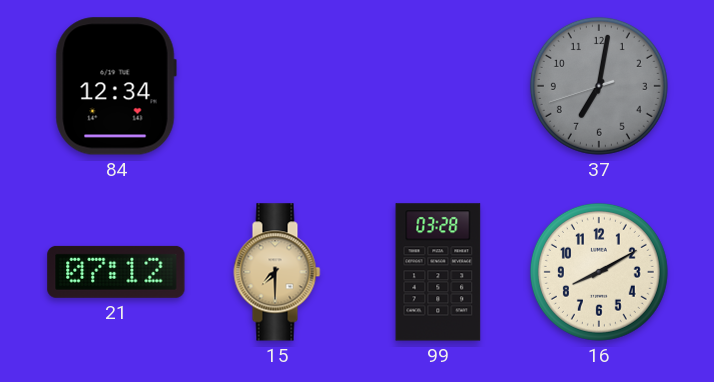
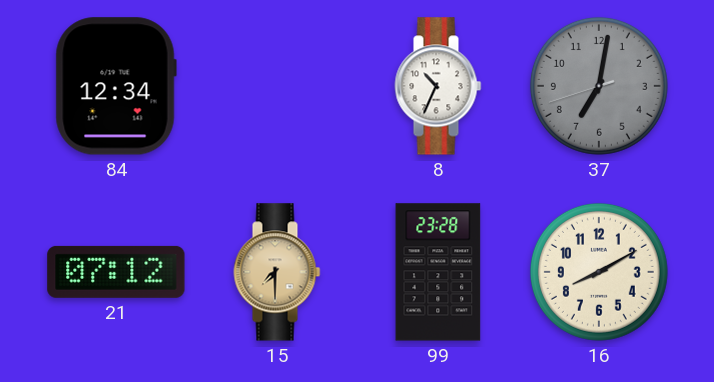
8: none -> 10:34 (438, 86)
99: 03:28 -> 23:28 (438, 272)
